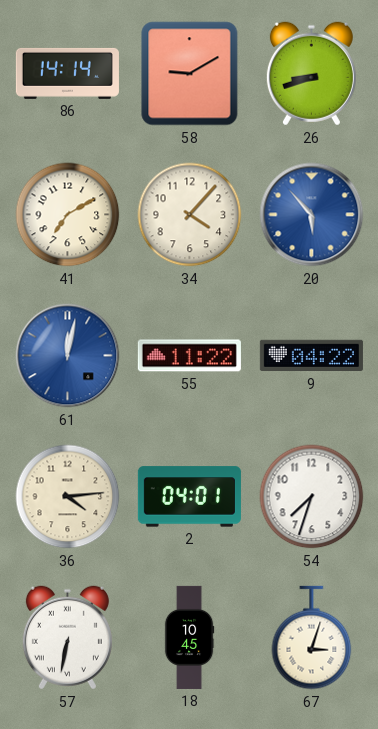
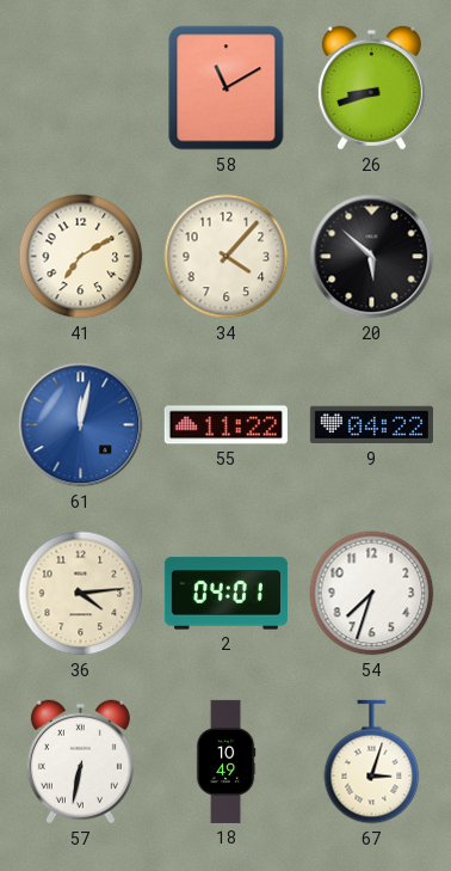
86: 14:14 -> none (67, 73)
58: 9:10 -> 11:10 (227, 88)
20: 5:53 -> 5:52 (372, 257)
20 dial: blue -> black (372, 257)
18: 10:45 -> 10:49 (225, 761)
